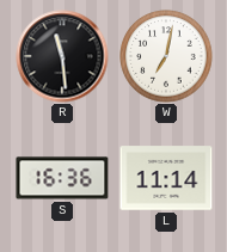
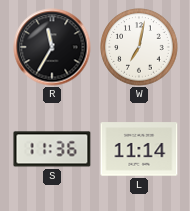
R: 11:29 -> 11:35 (52, 47)
S: 16:36 -> 11:36 (52, 149)
